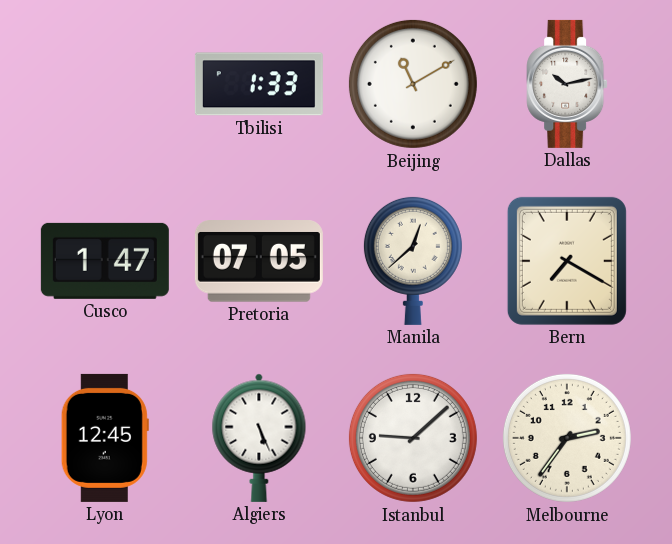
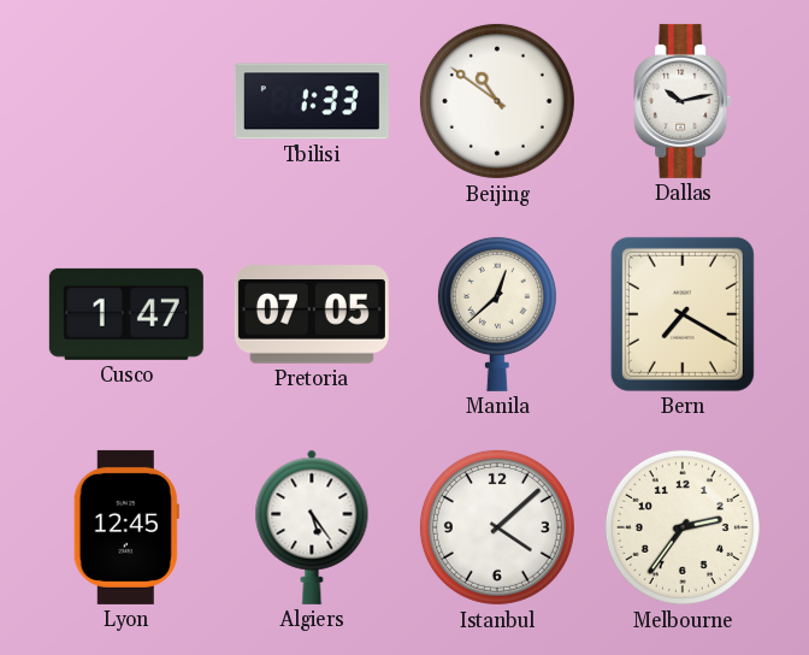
Beijing: 11:10 -> 10:51 (497, 101)
Algiers: 5:26 -> 5:24 (312, 527)
Istanbul: 9:08 -> 4:08 (497, 527)
